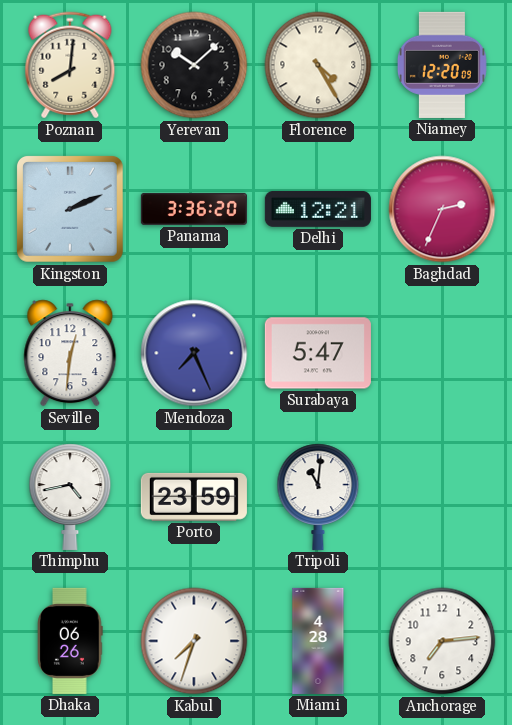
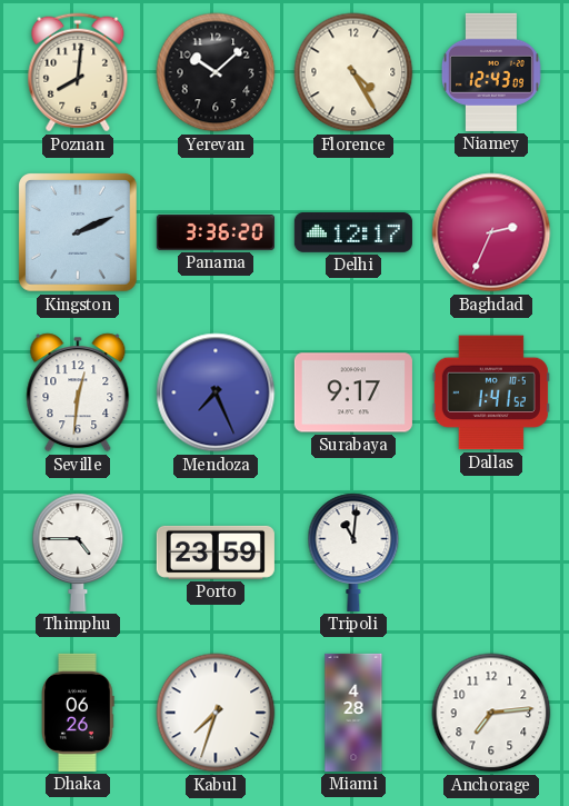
Niamey: 12:20 -> 12:43 (491, 72)
Delhi: 12:21 -> 12:17 (353, 232)
Surabaya: 5:47 -> 9:17 (353, 392)
Dallas: none -> 1:41 (491, 392)
Thimphu: 4:43 -> 4:45 (78, 553)
